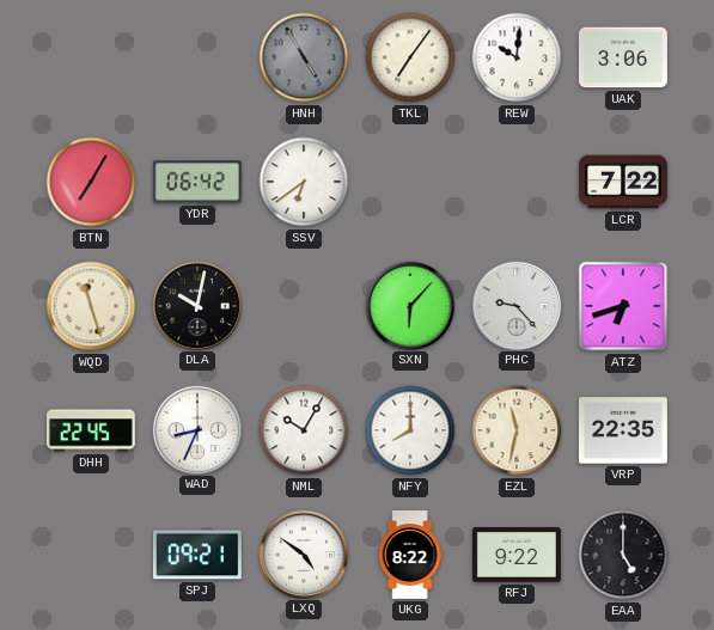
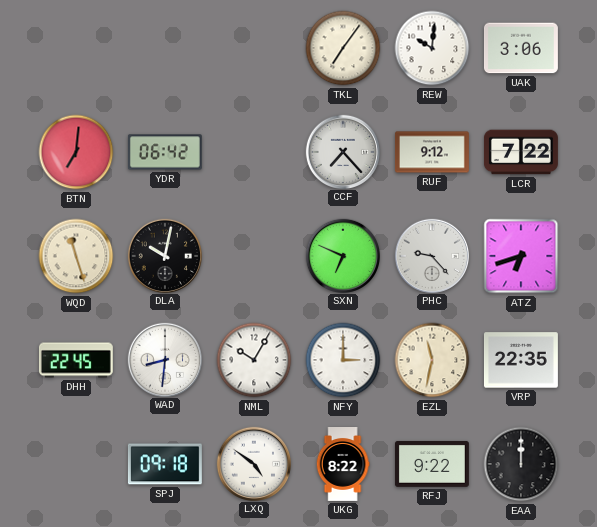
HNH: 4:55 -> none (304, 57)
BTN: 7:05 -> 7:01 (76, 152)
SSV: 6:39 -> none (304, 182)
CCF: none -> 7:23 (342, 151)
RUF: none -> 9:12 (432, 152)
SXN: 6:07 -> 6:49 (342, 255)
WAD: 8:34 -> 8:31 (164, 359)
NFY: 8:00 -> 3:00 (343, 360)
SPJ: 09:21 -> 09:18 (165, 464)
EAA: 5:00 -> 12:00 (521, 464)
